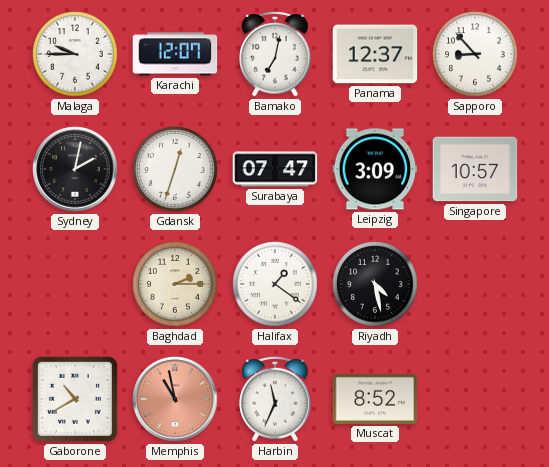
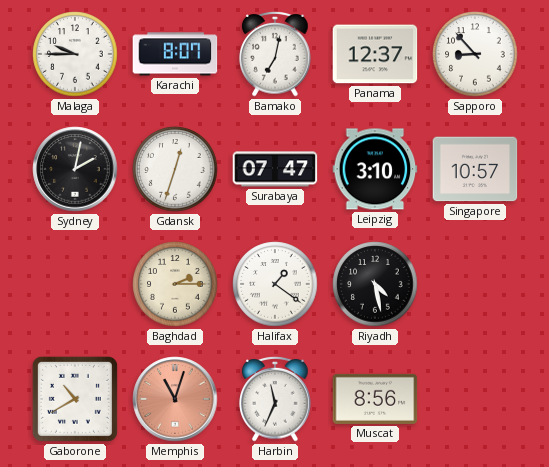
Karachi: 12:07 -> 8:07 (175, 54)
Leipzig: 3:09 -> 3:10 (375, 169)
Memphis: 10:58 -> 11:03 (175, 399)
Muscat: 8:52 -> 8:56 (375, 399)
